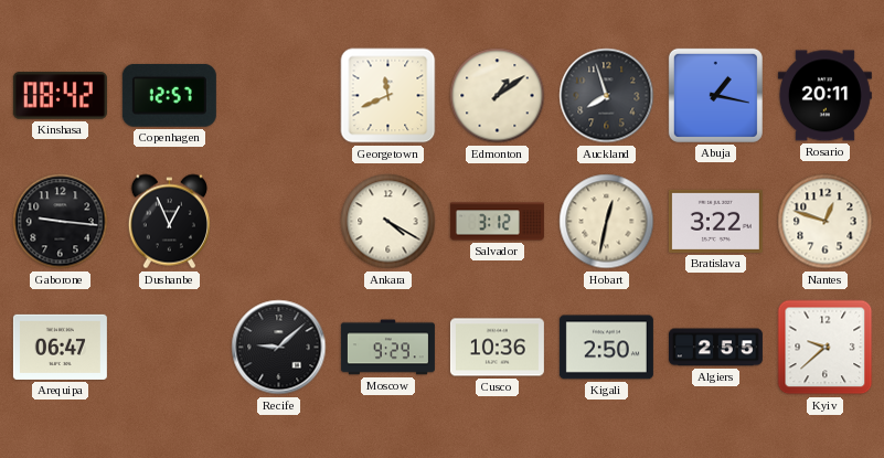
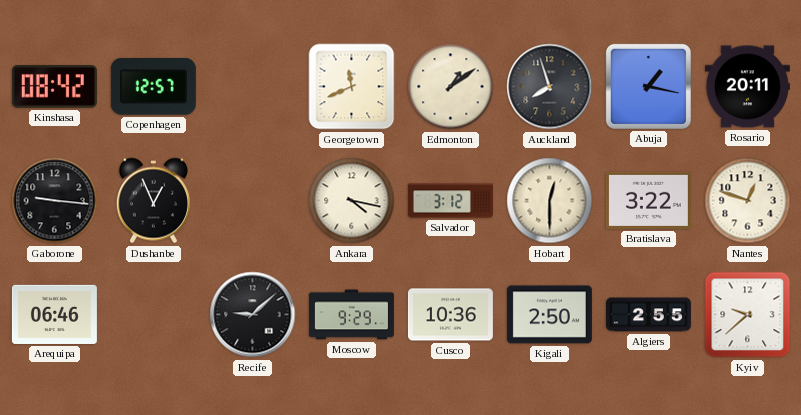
Ankara: 4:20 -> 4:17 (352, 201)
Hobart: 12:32 -> 12:30 (550, 201)
Arequipa: 06:47 -> 06:46 (54, 314)
